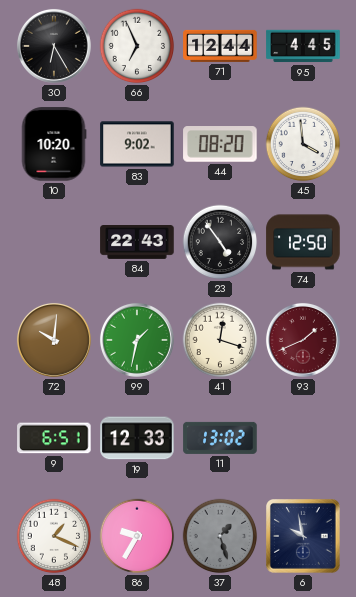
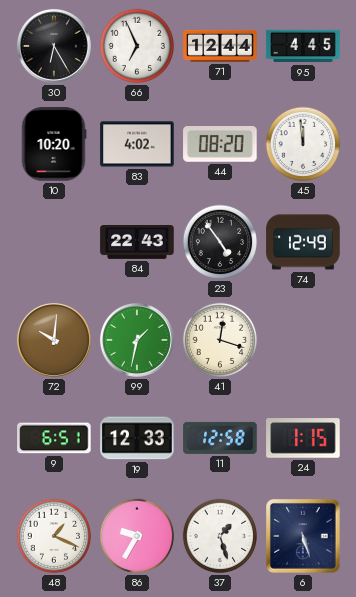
83: 9:02 -> 4:02 (137, 144)
45: 3:59 -> 11:59 (303, 144)
74: 12:50 -> 12:49 (303, 242)
93: 1:41 -> none (303, 340)
11: 13:02 -> 12:58 (220, 438)
24: none -> 1:15 (303, 438)
37 dial: grey -> white (220, 536)
6: 9:58 -> 5:27 (304, 537)
